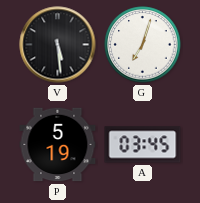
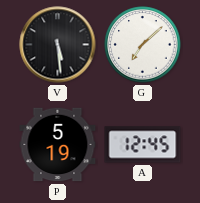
G: 7:03 -> 7:08 (143, 45)
A: 03:45 -> 12:45 (143, 145)
